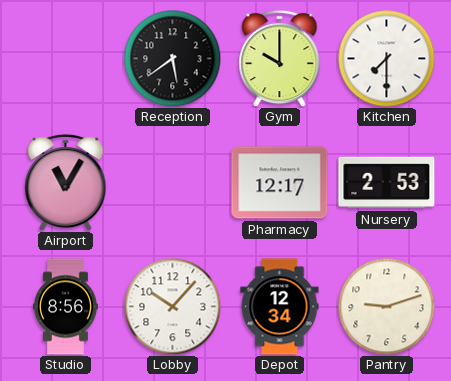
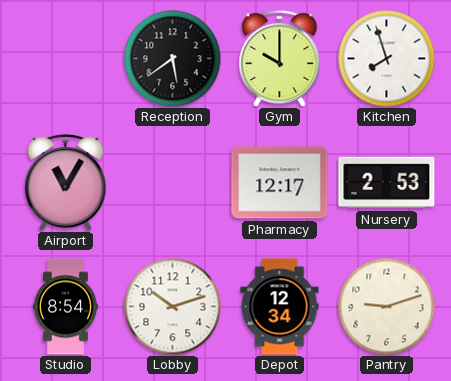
Kitchen: 7:30 -> 7:57 (386, 58)
Studio: 8:56 -> 8:54 (65, 307)
Lobby: 10:07 -> 10:12 (172, 306)
